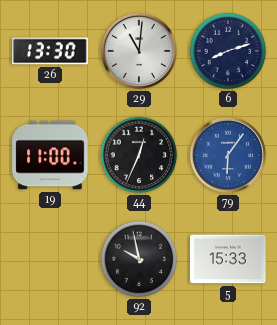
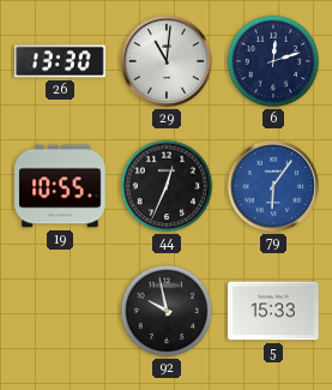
6: 8:12 -> 12:12 (273, 61)
19: 11:00 -> 10:55 (60, 186)
